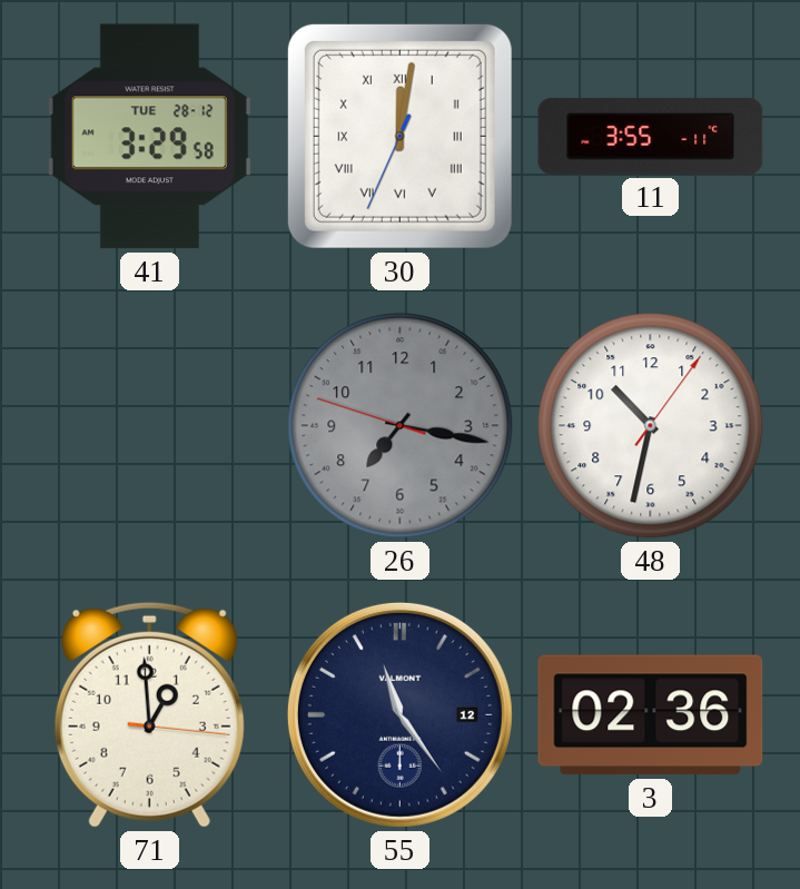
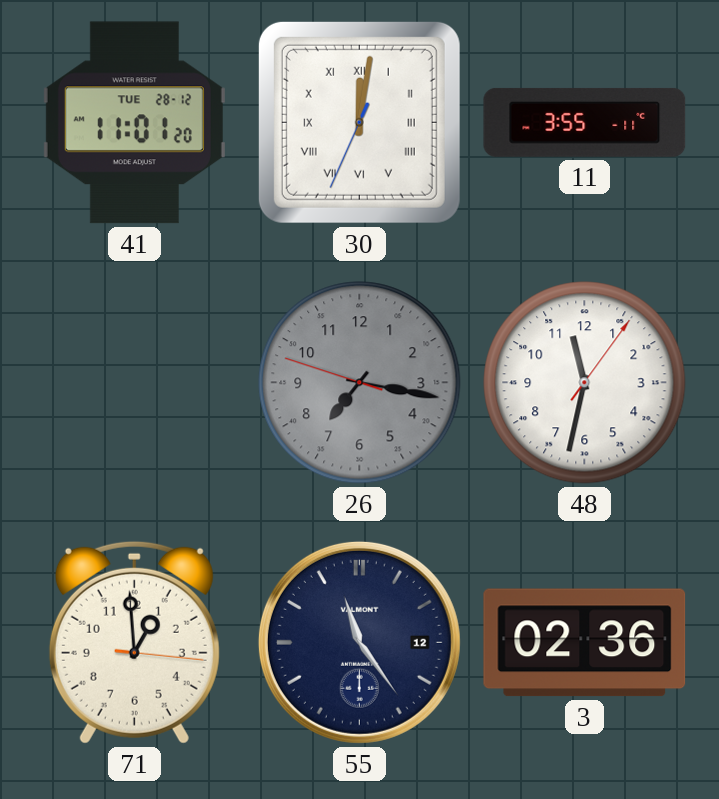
41: 3:29 -> 11:01 (134, 123)
48: 10:32 -> 11:32 (585, 383)
